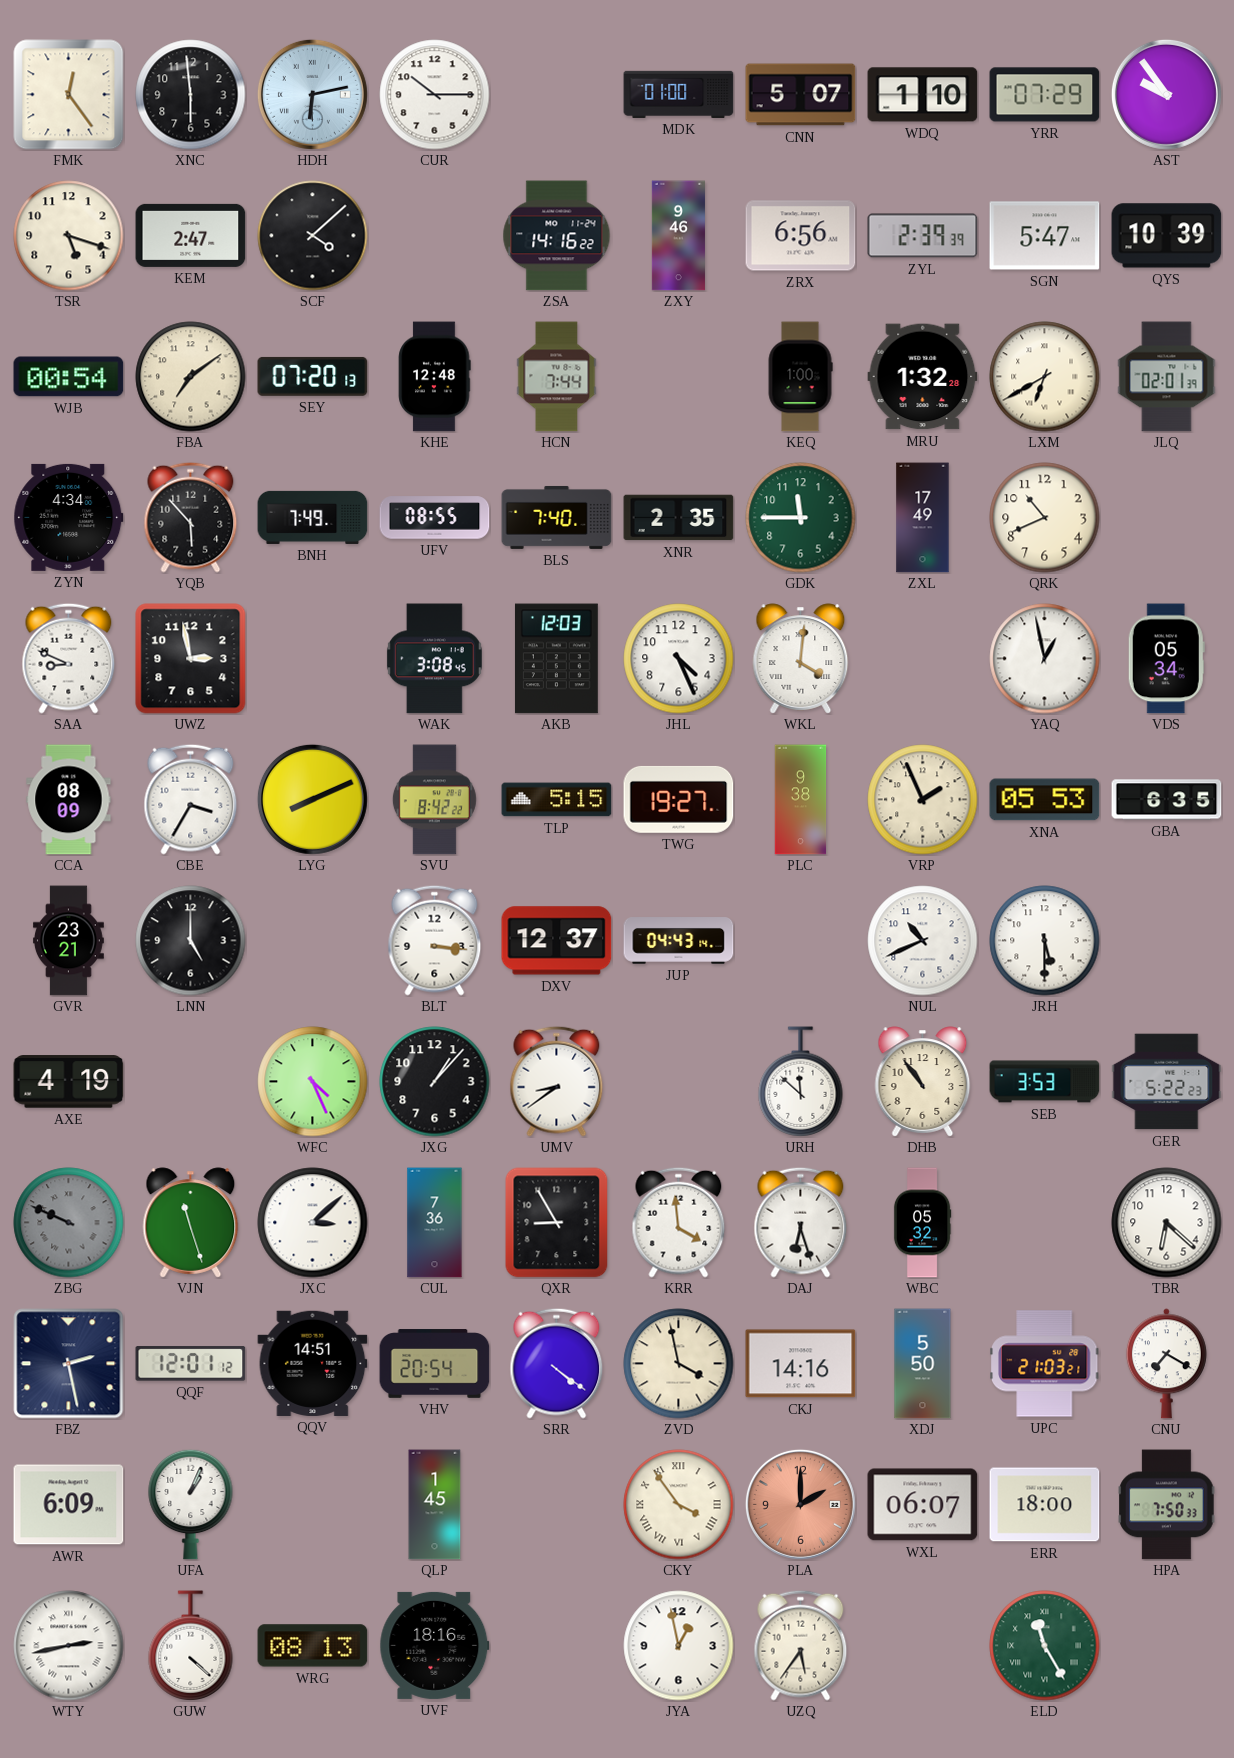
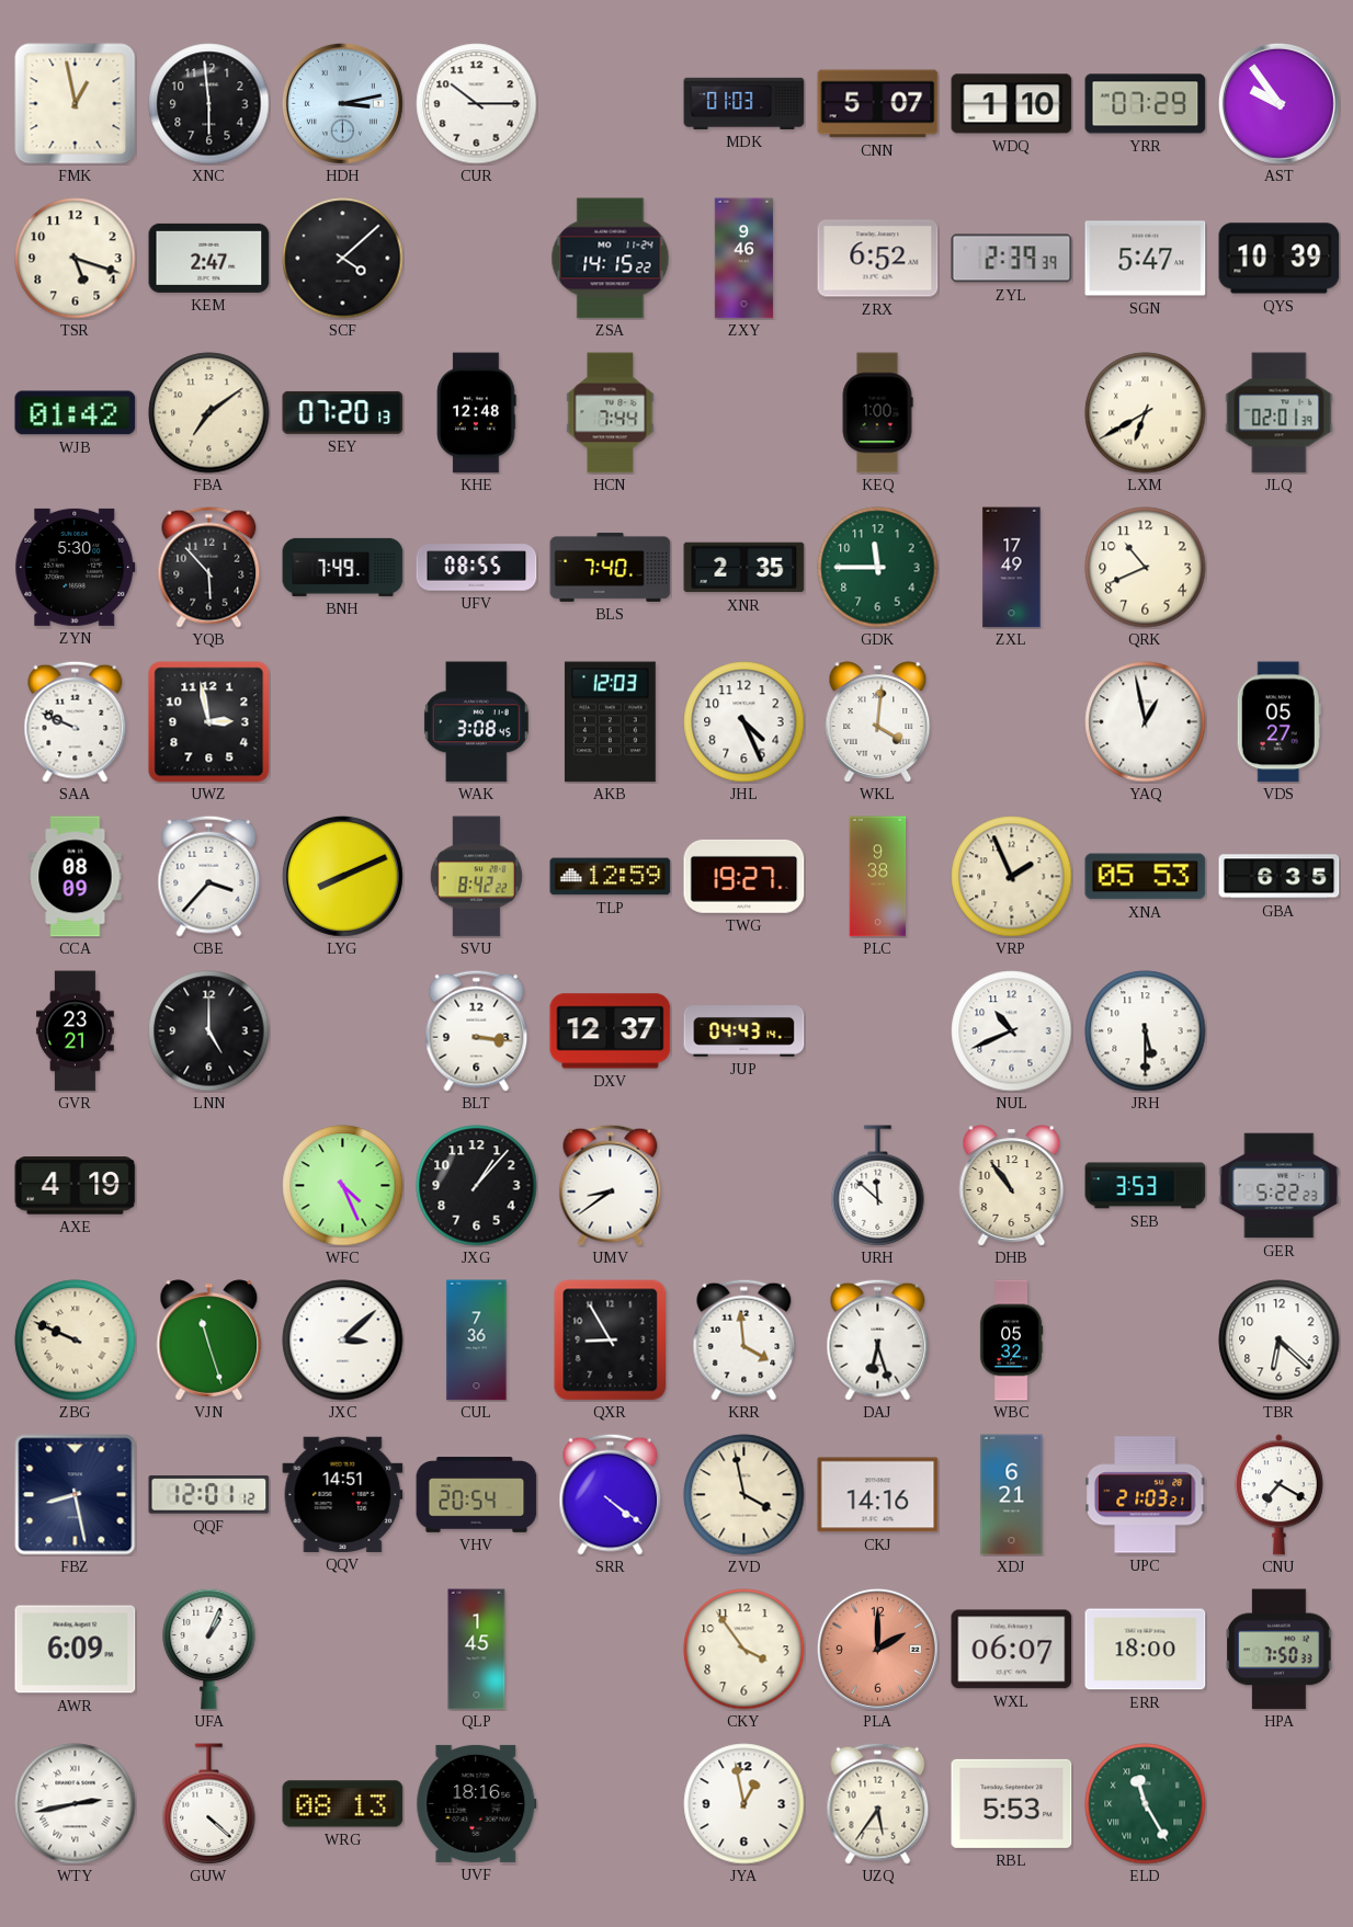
FMK: 12:24 -> 12:58 (76, 104)
HDH: 6:13 -> 3:13 (342, 103)
MDK: 01:00 -> 01:03 (744, 103)
ZSA: 14:16 -> 14:15 (611, 259)
ZRX: 6:56 -> 6:52 (878, 259)
WJB: 00:54 -> 01:42 (76, 413)
MRU: 1:32 -> none (923, 377)
ZYN: 4:34 -> 5:30 (76, 567)
SAA: 8:49 -> 9:49 (76, 721)
VDS: 05:34 -> 05:27 (1278, 722)
CBE: 3:35 -> 3:37 (209, 876)
TLP: 5:15 -> 12:59 (611, 877)
ZBG dial: grey -> cream (76, 1341)
FBZ: 2:28 -> 8:28 (76, 1495)
XDJ: 5:50 -> 6:21 (1012, 1495)
CKY numerals: Roman -> Arabic (744, 1650)
RBL: none -> 5:53 (1012, 1803)
